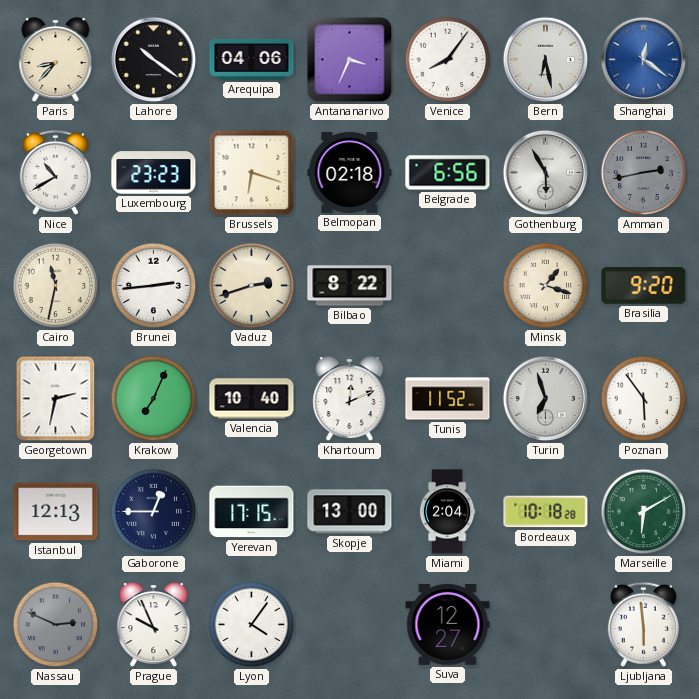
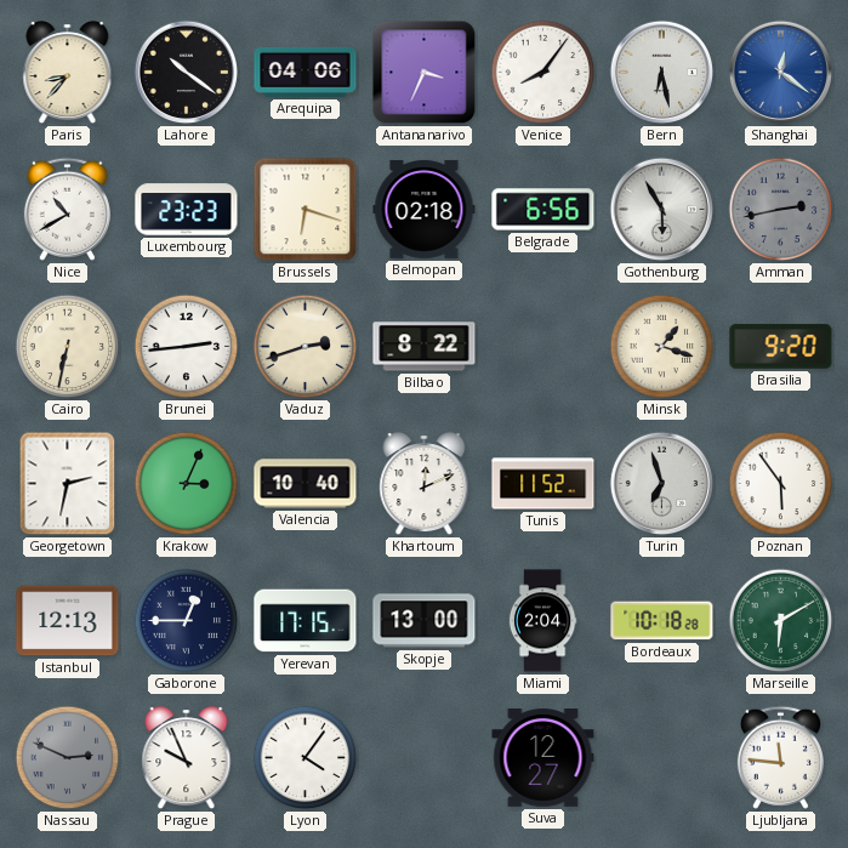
Cairo: 11:32 -> 6:32 (68, 347)
Krakow: 7:04 -> 3:04 (187, 484)
Ljubljana: 5:59 -> 11:46 (780, 757)
